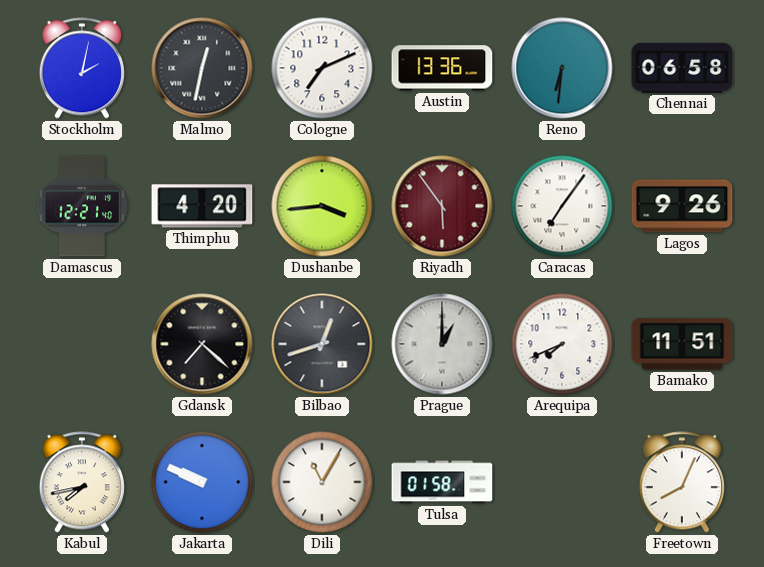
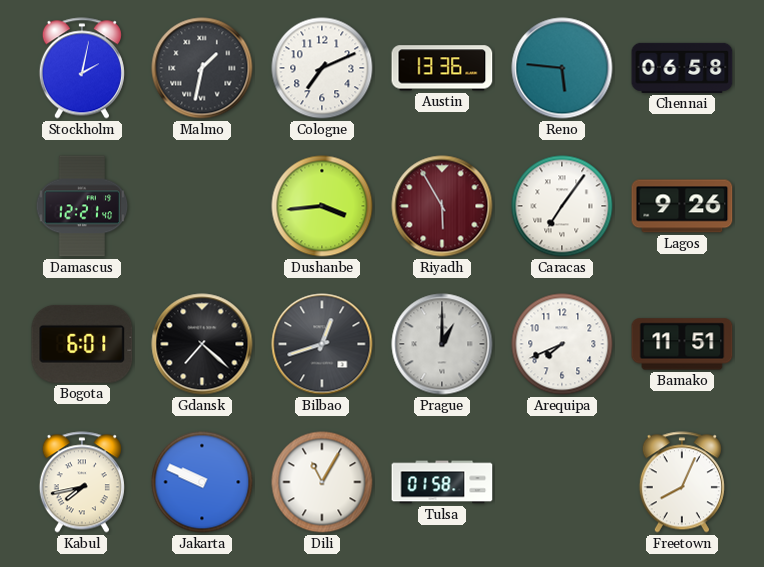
Malmo: 12:32 -> 1:32 (202, 68)
Reno: 6:31 -> 5:46 (562, 68)
Thimphu: 4:20 -> none (202, 206)
Riyadh: 5:54 -> 5:55 (442, 206)
Bogota: none -> 6:01 (82, 344)
